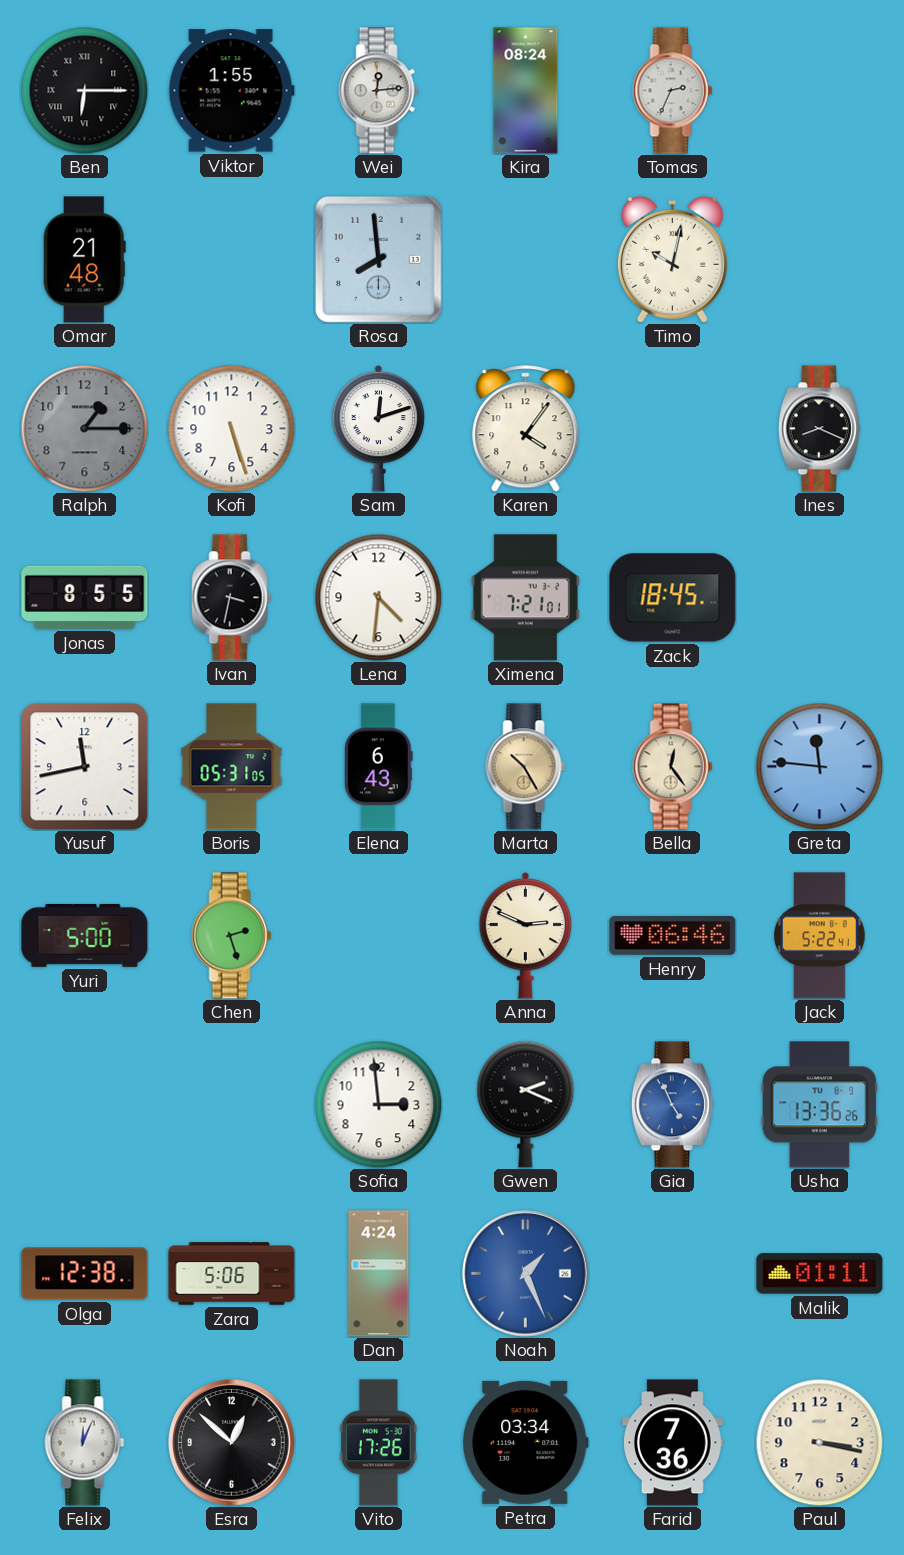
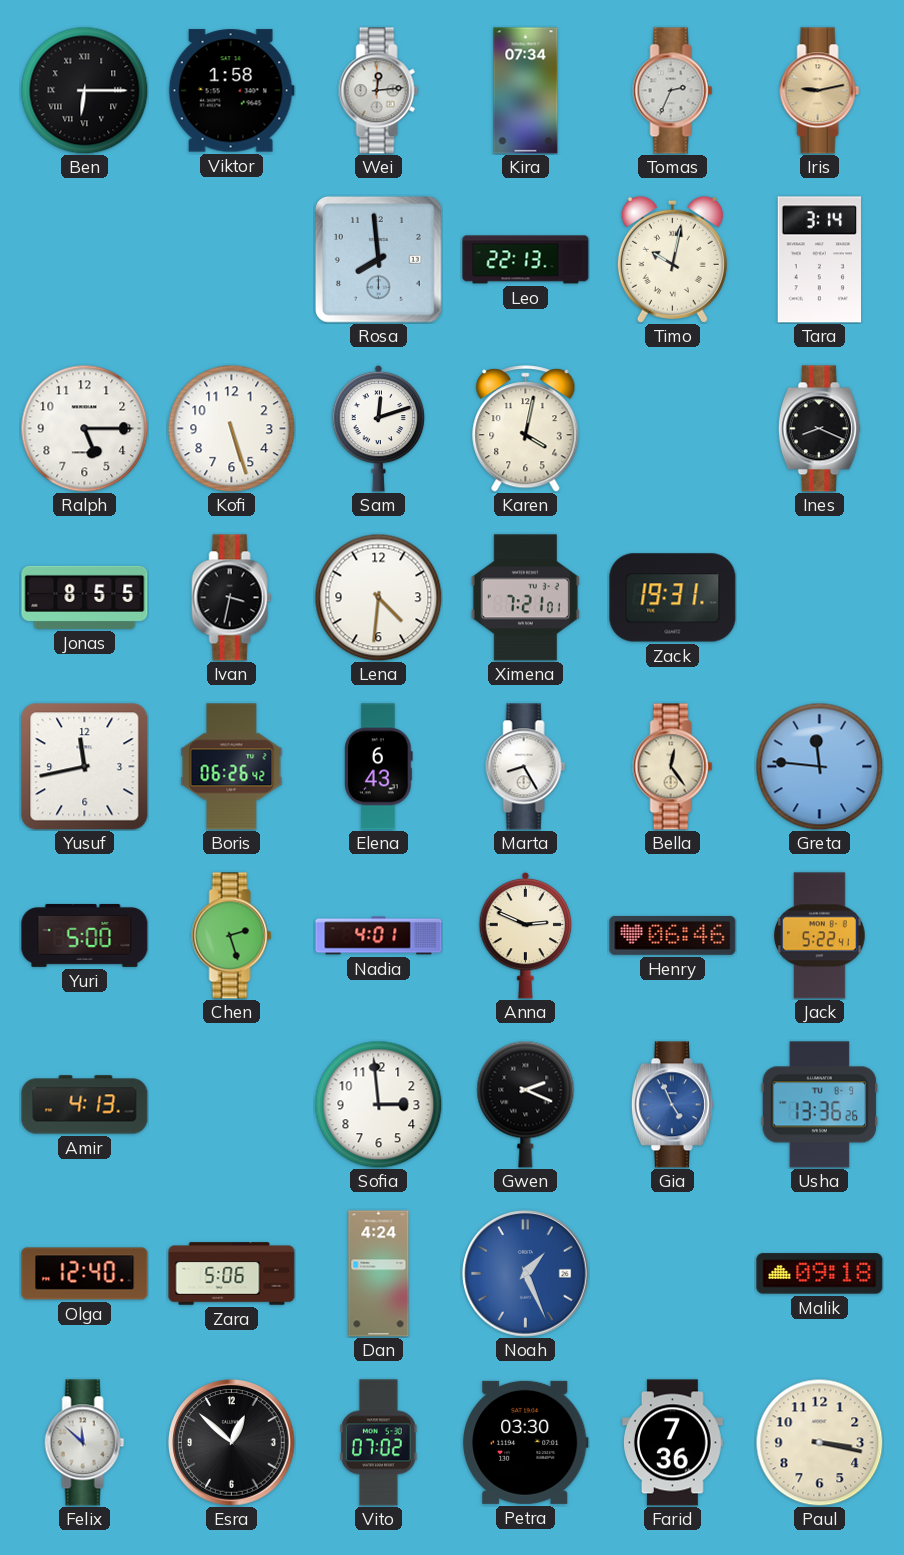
Viktor: 1:55 -> 1:58 (231, 91)
Kira: 08:24 -> 07:34 (526, 91)
Iris: none -> 9:13 (820, 91)
Omar: 21:48 -> none (84, 260)
Leo: none -> 22:13 (526, 260)
Tara: none -> 3:14 (819, 260)
Ralph: 1:15 -> 5:15 (84, 428)
Ralph dial: grey -> white (84, 428)
Karen: 4:06 -> 4:02 (526, 429)
Zack: 18:45 -> 19:31 (673, 598)
Boris: 05:31 -> 06:26 (232, 767)
Marta: 10:25 -> 8:25 (526, 767)
Marta dial: champagne -> white (526, 767)
Nadia: none -> 4:01 (379, 936)
Amir: none -> 4:13 (85, 1105)
Olga: 12:38 -> 12:40 (85, 1274)
Malik: 01:11 -> 09:18 (820, 1274)
Felix: 12:04 -> 11:52 (85, 1443)
Vito: 17:26 -> 07:02 (378, 1443)
Petra: 03:34 -> 03:30 (526, 1442)
